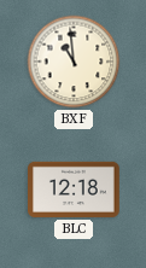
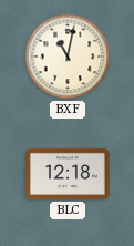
BXF: 10:59 -> 11:02 (68, 57)
